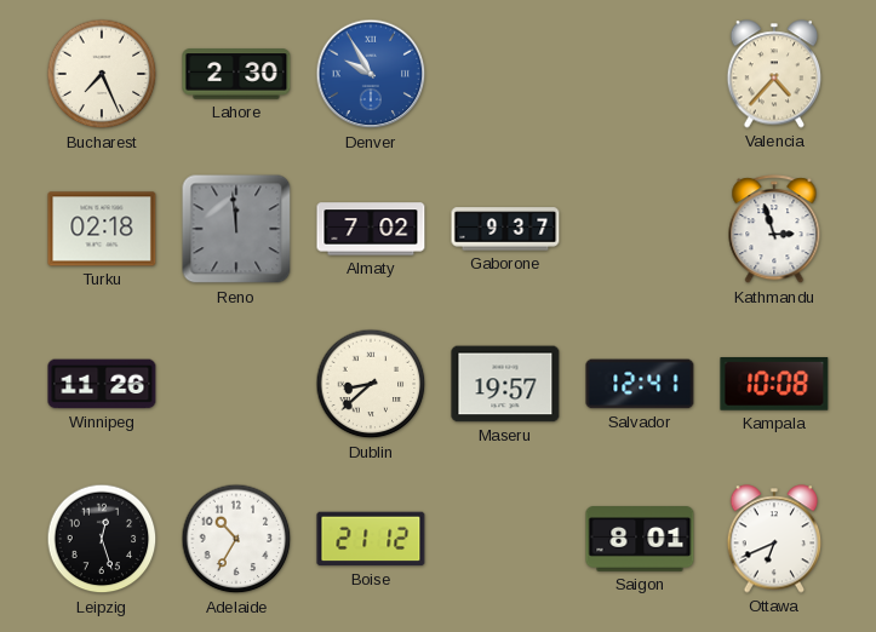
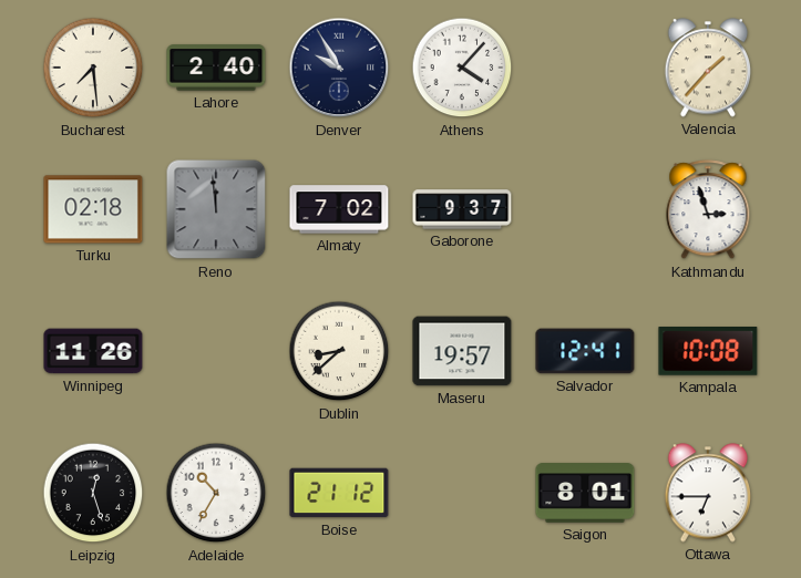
Bucharest: 7:26 -> 7:29 (93, 68)
Lahore: 2:30 -> 2:40 (216, 68)
Denver dial: blue -> navy (339, 68)
Athens: none -> 4:07 (462, 68)
Valencia: 4:37 -> 1:37 (708, 68)
Ottawa: 6:41 -> 6:45 (708, 493)
